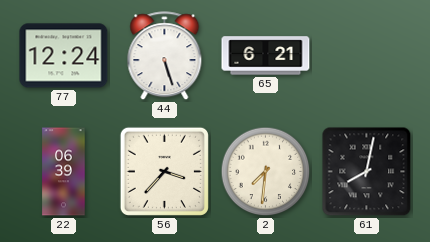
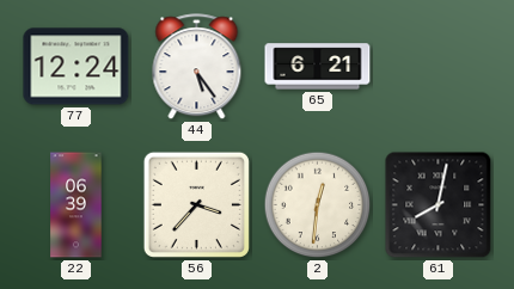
44: 5:27 -> 5:24 (197, 67)
2: 7:31 -> 12:31 (318, 205)
